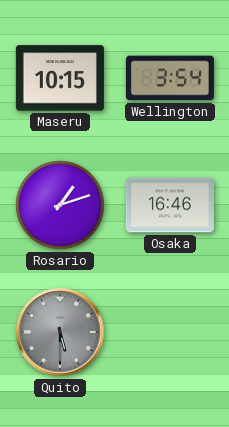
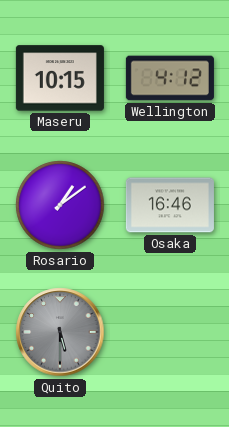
Wellington: 3:54 -> 4:12 (170, 78)
Rosario: 1:12 -> 1:09 (60, 205)
